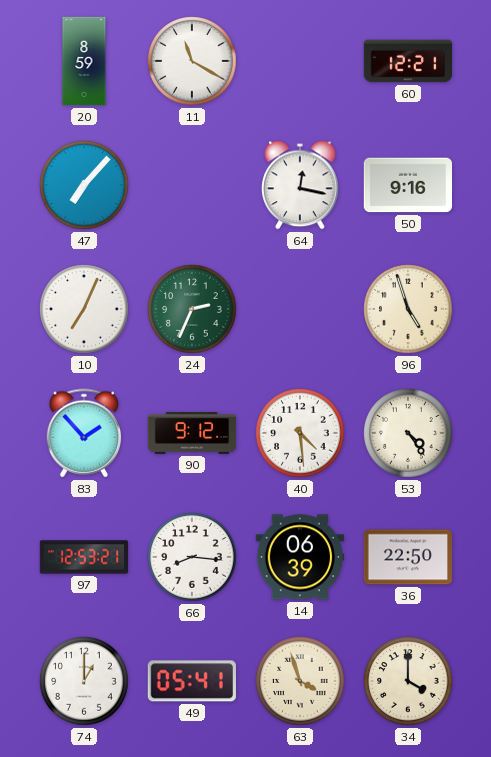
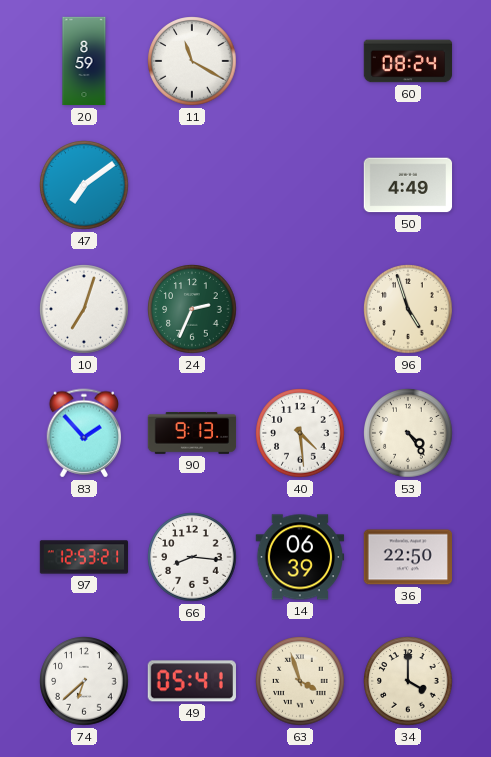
60: 12:21 -> 08:24 (408, 61)
47: 7:07 -> 7:09 (84, 185)
64: 12:17 -> none (300, 185)
50: 9:16 -> 4:49 (408, 185)
10: 7:04 -> 7:03 (84, 309)
90: 9:12 -> 9:13 (192, 433)
74: 1:00 -> 6:38 (84, 681)
